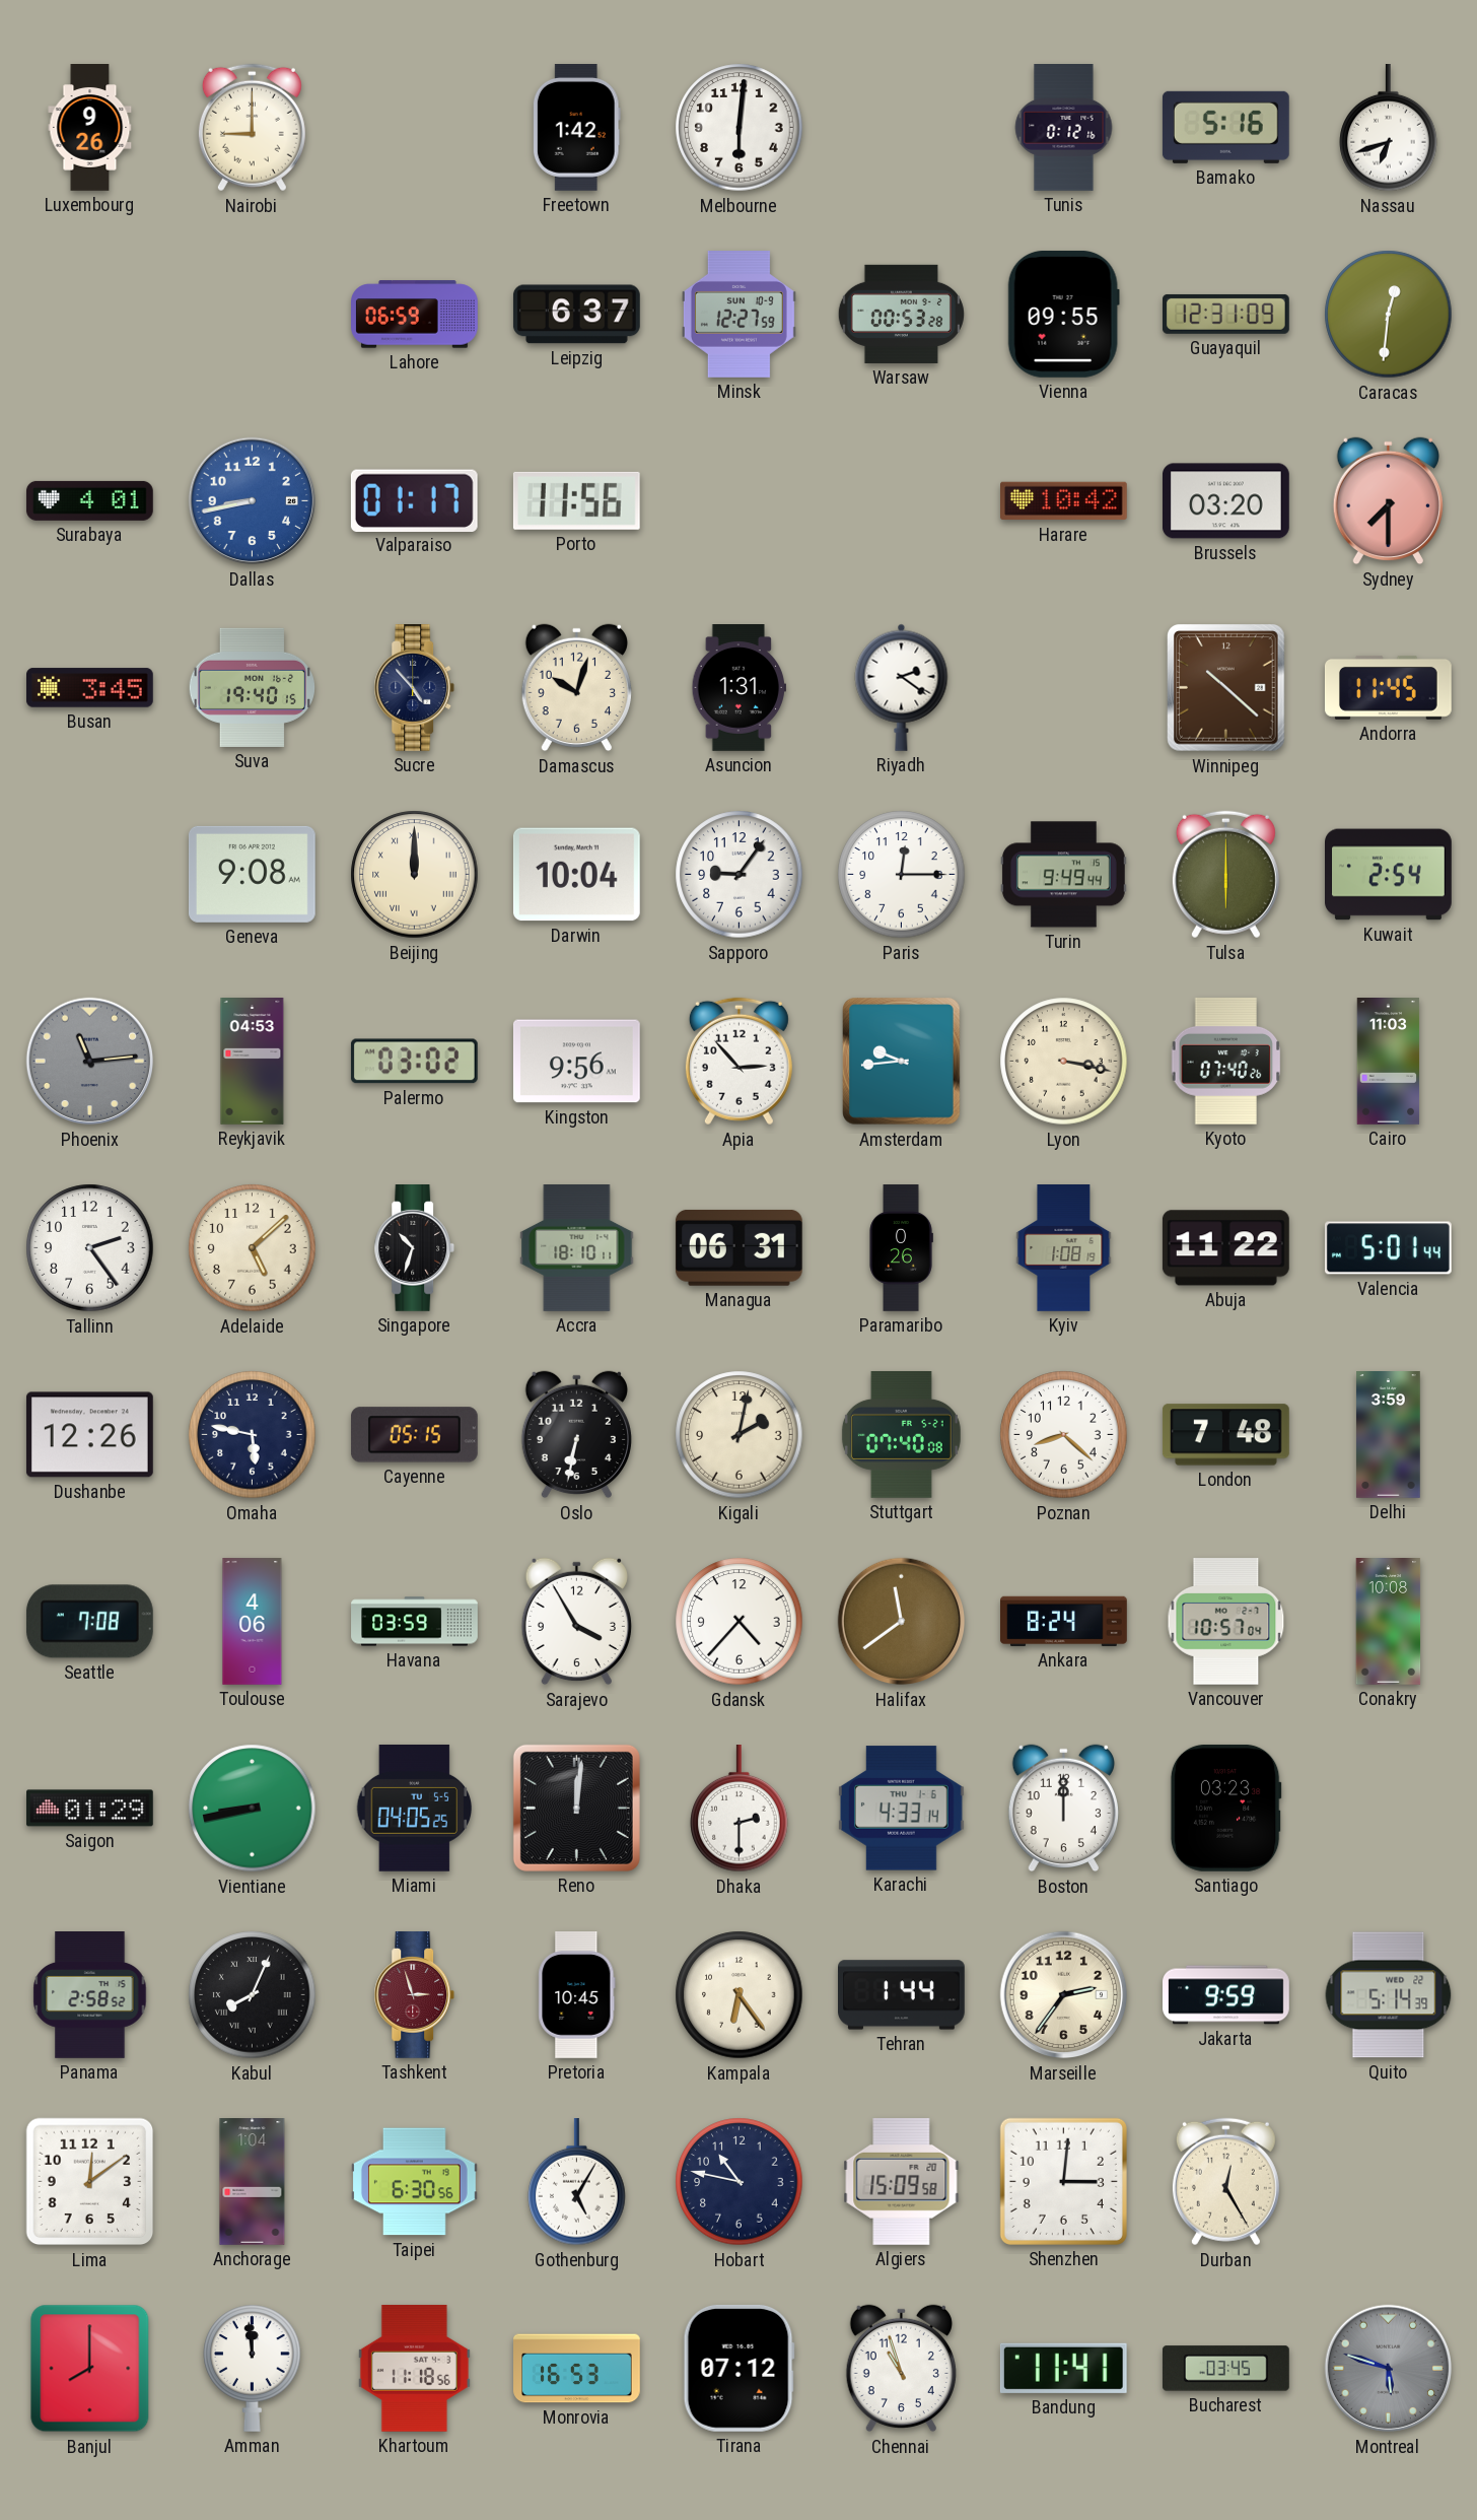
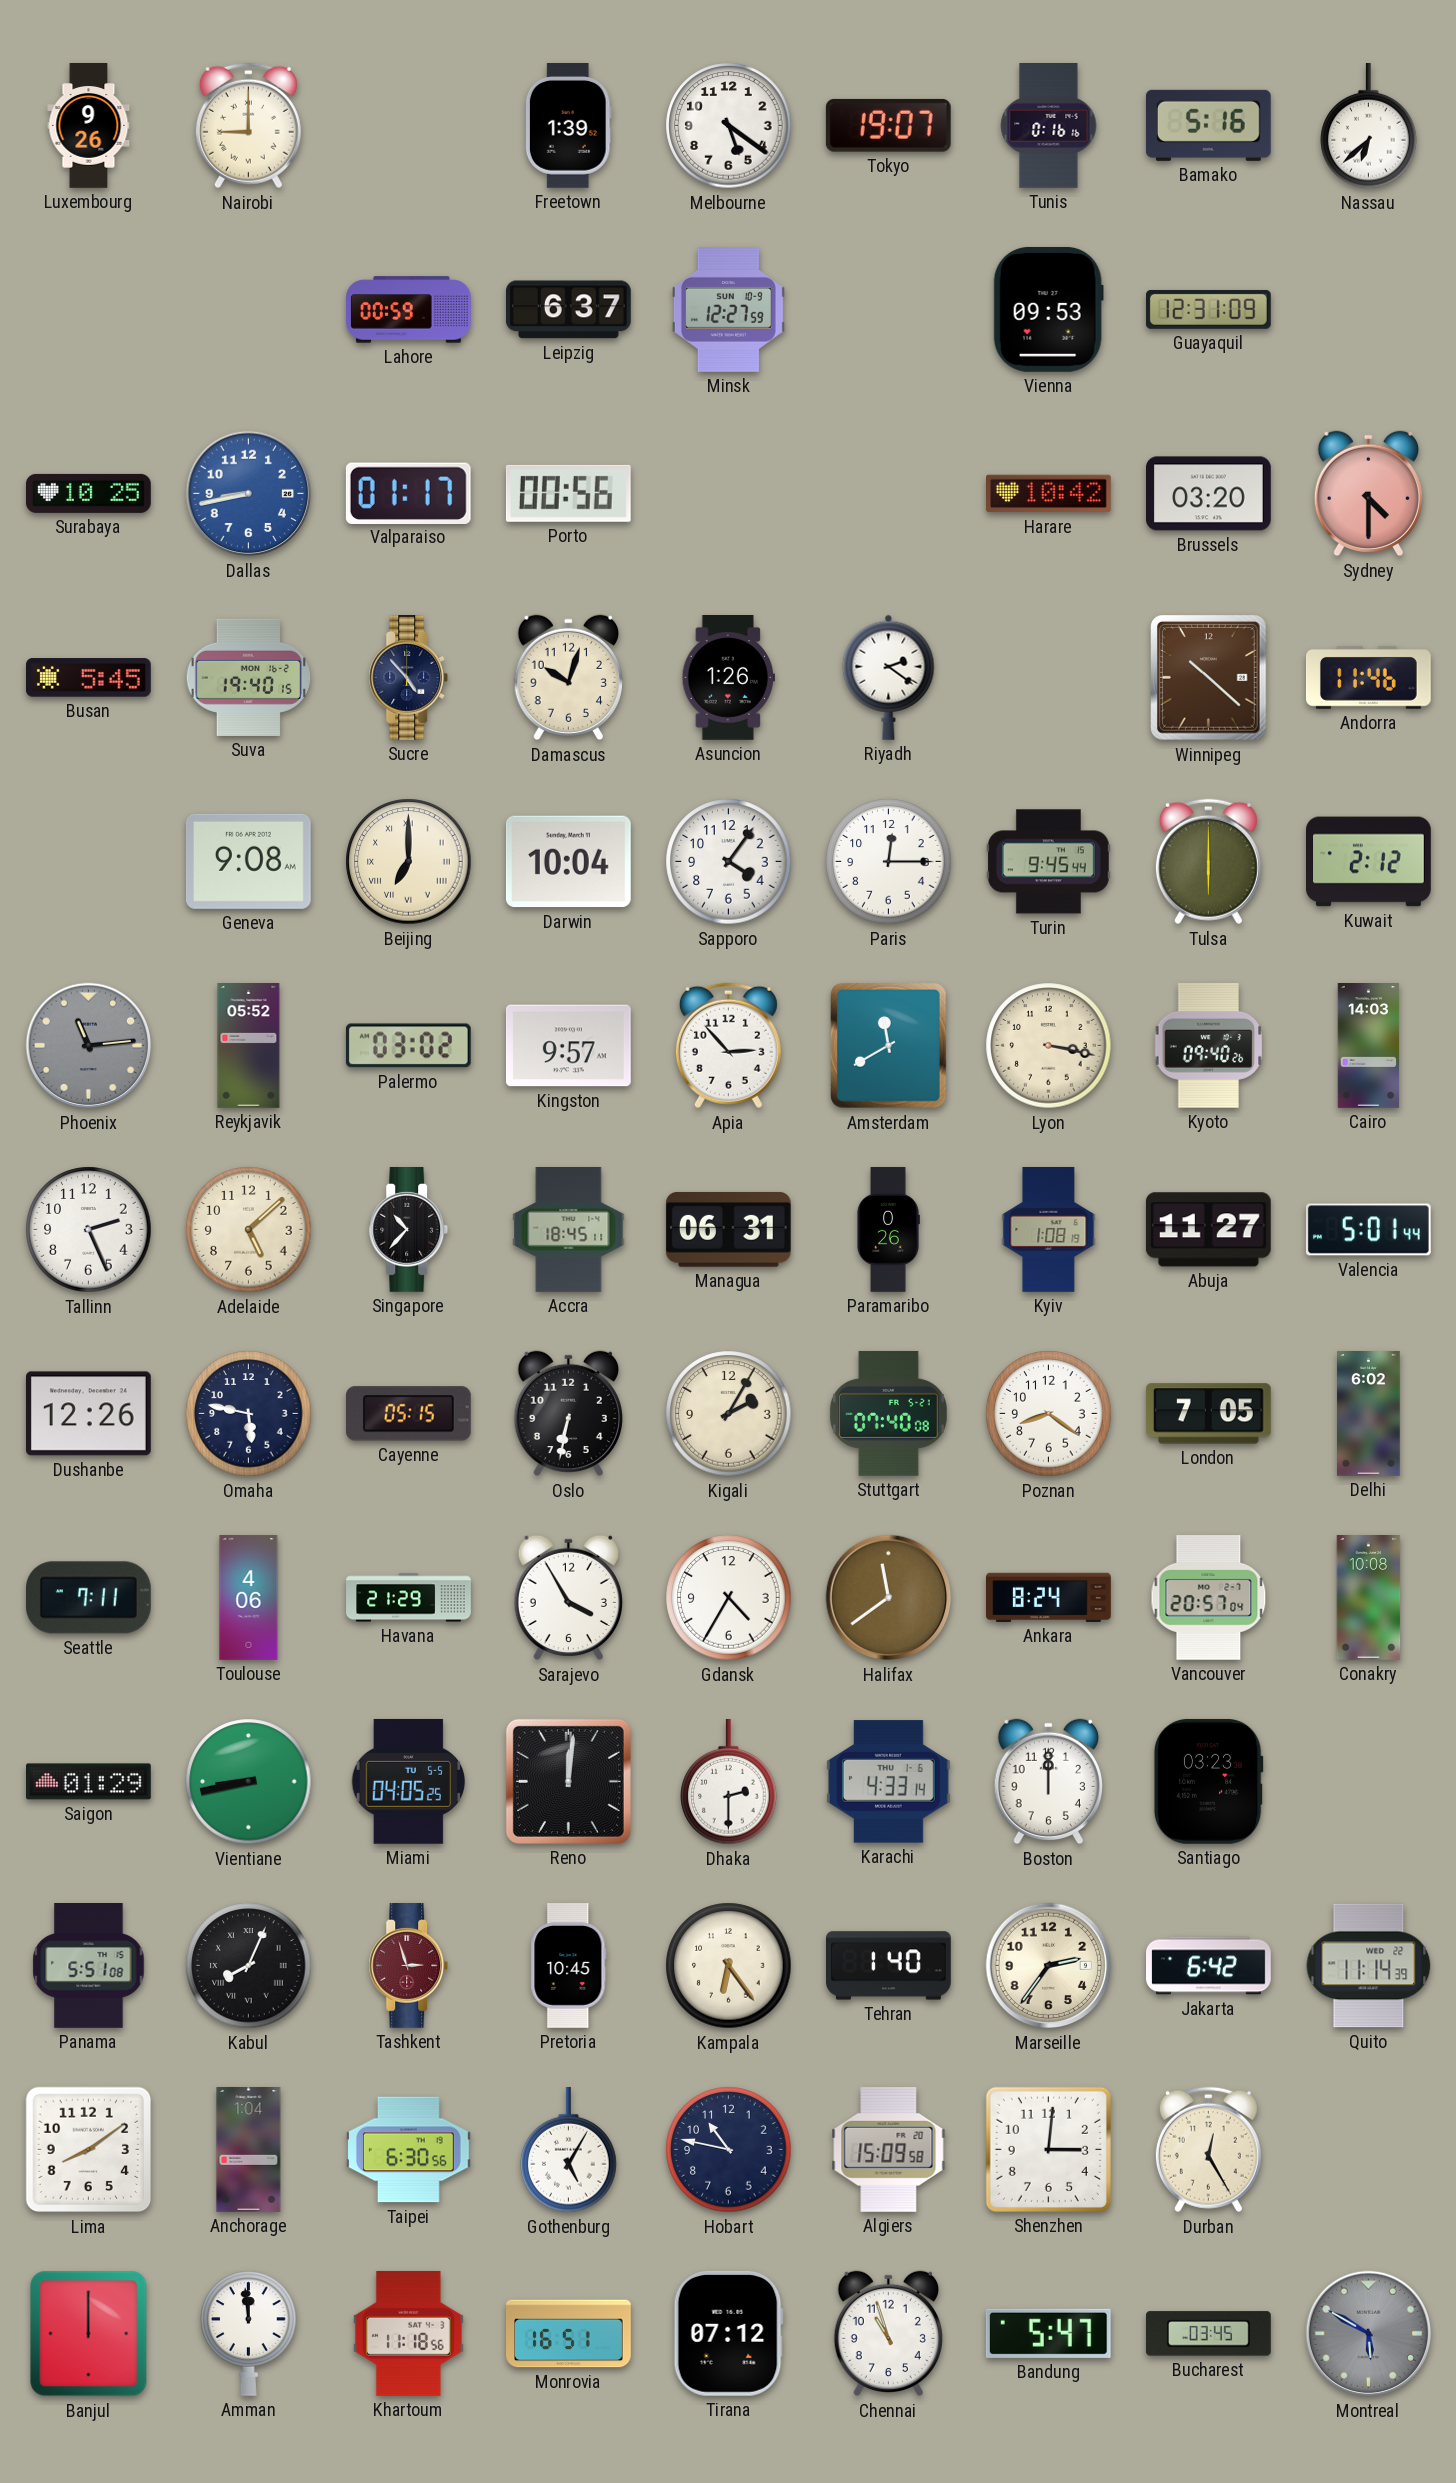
Freetown: 1:42 -> 1:39 (568, 126)
Melbourne: 6:01 -> 5:21 (729, 126)
Tokyo: none -> 19:07 (888, 125)
Tunis: 0:12 -> 0:16 (1049, 126)
Nassau: 6:42 -> 6:38 (1369, 127)
Lahore: 06:59 -> 00:59 (409, 310)
Warsaw: 00:53 -> none (901, 314)
Vienna: 09:55 -> 09:53 (1048, 309)
Caracas: 12:31 -> none (1389, 315)
Surabaya: 4:01 -> 10:25 (88, 493)
Porto: 11:56 -> 00:56 (568, 493)
Sydney: 7:30 -> 4:30 (1368, 494)
Busan: 3:45 -> 5:45 (89, 678)
Asuncion: 1:31 -> 1:26 (728, 678)
Andorra: 11:45 -> 11:46 (1369, 678)
Beijing: 12:00 -> 7:00 (409, 862)
Sapporo: 9:06 -> 4:06 (729, 862)
Turin: 9:49 -> 9:45 (1049, 862)
Kuwait: 2:54 -> 2:12 (1369, 862)
Reykjavik: 04:53 -> 05:52 (249, 1046)
Kingston: 9:56 -> 9:57 (568, 1046)
Amsterdam: 9:44 -> 11:40 (889, 1046)
Kyoto: 07:40 -> 09:40 (1209, 1045)
Cairo: 11:03 -> 14:03 (1369, 1046)
Tallinn: 2:24 -> 2:26 (89, 1230)
Singapore: 10:33 -> 10:37 (409, 1230)
Accra: 18:10 -> 18:45 (569, 1230)
Abuja: 11:22 -> 11:27 (1208, 1230)
Kigali: 2:02 -> 2:05 (729, 1414)
Poznan: 8:22 -> 8:21 (1049, 1414)
London: 7:48 -> 7:05 (1208, 1414)
Delhi: 3:59 -> 6:02 (1369, 1414)
Seattle: 7:08 -> 7:11 (88, 1598)
Havana: 03:59 -> 21:29 (409, 1598)
Gdansk: 4:37 -> 4:35 (729, 1598)
Vancouver: 10:57 -> 20:57 (1209, 1598)
Panama: 2:58 -> 5:51 (89, 1966)
Tehran: 1:44 -> 1:40 (889, 1966)
Jakarta: 9:59 -> 6:42 (1209, 1966)
Quito: 5:14 -> 11:14 (1369, 1966)
Lima: 12:09 -> 8:09 (89, 2150)
Banjul: 8:00 -> 12:00 (89, 2334)
Monrovia: 16:53 -> 16:51 (569, 2334)
Bandung: 11:41 -> 5:47 (1048, 2333)
Montreal: 5:48 -> 5:50 (1369, 2334)
